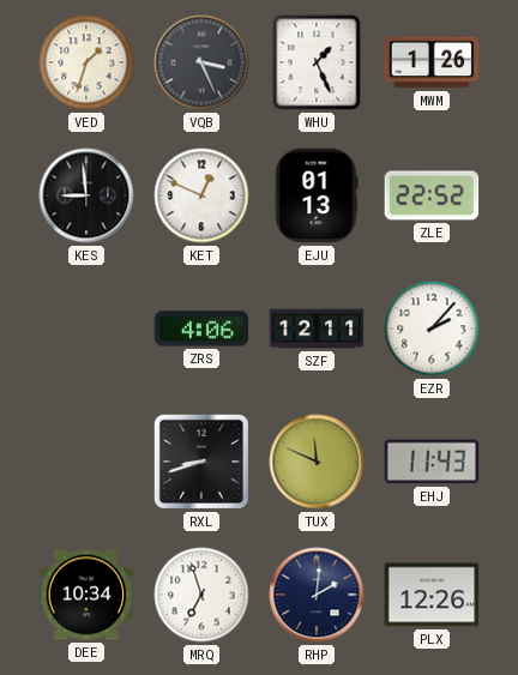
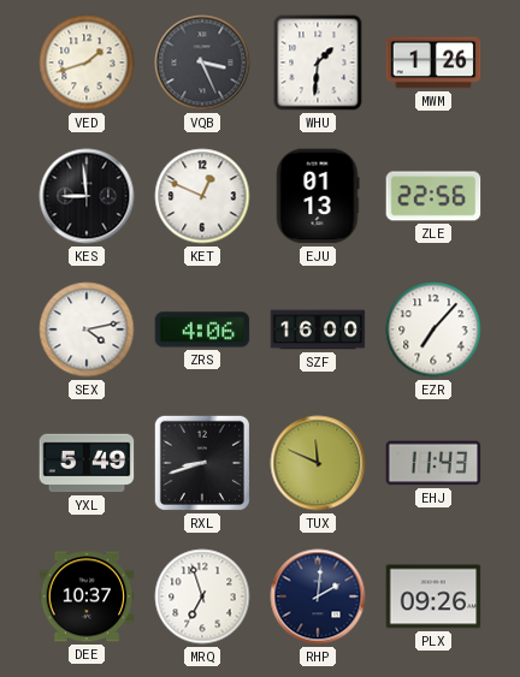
VED: 1:33 -> 1:42 (87, 63)
WHU: 1:26 -> 1:31 (318, 63)
ZLE: 22:52 -> 22:56 (433, 196)
SEX: none -> 4:13 (87, 329)
SZF: 12:11 -> 16:00 (318, 329)
EZR: 2:07 -> 7:07 (433, 329)
YXL: none -> 5:49 (87, 463)
DEE: 10:34 -> 10:37 (87, 596)
PLX: 12:26 -> 09:26 (433, 596)
